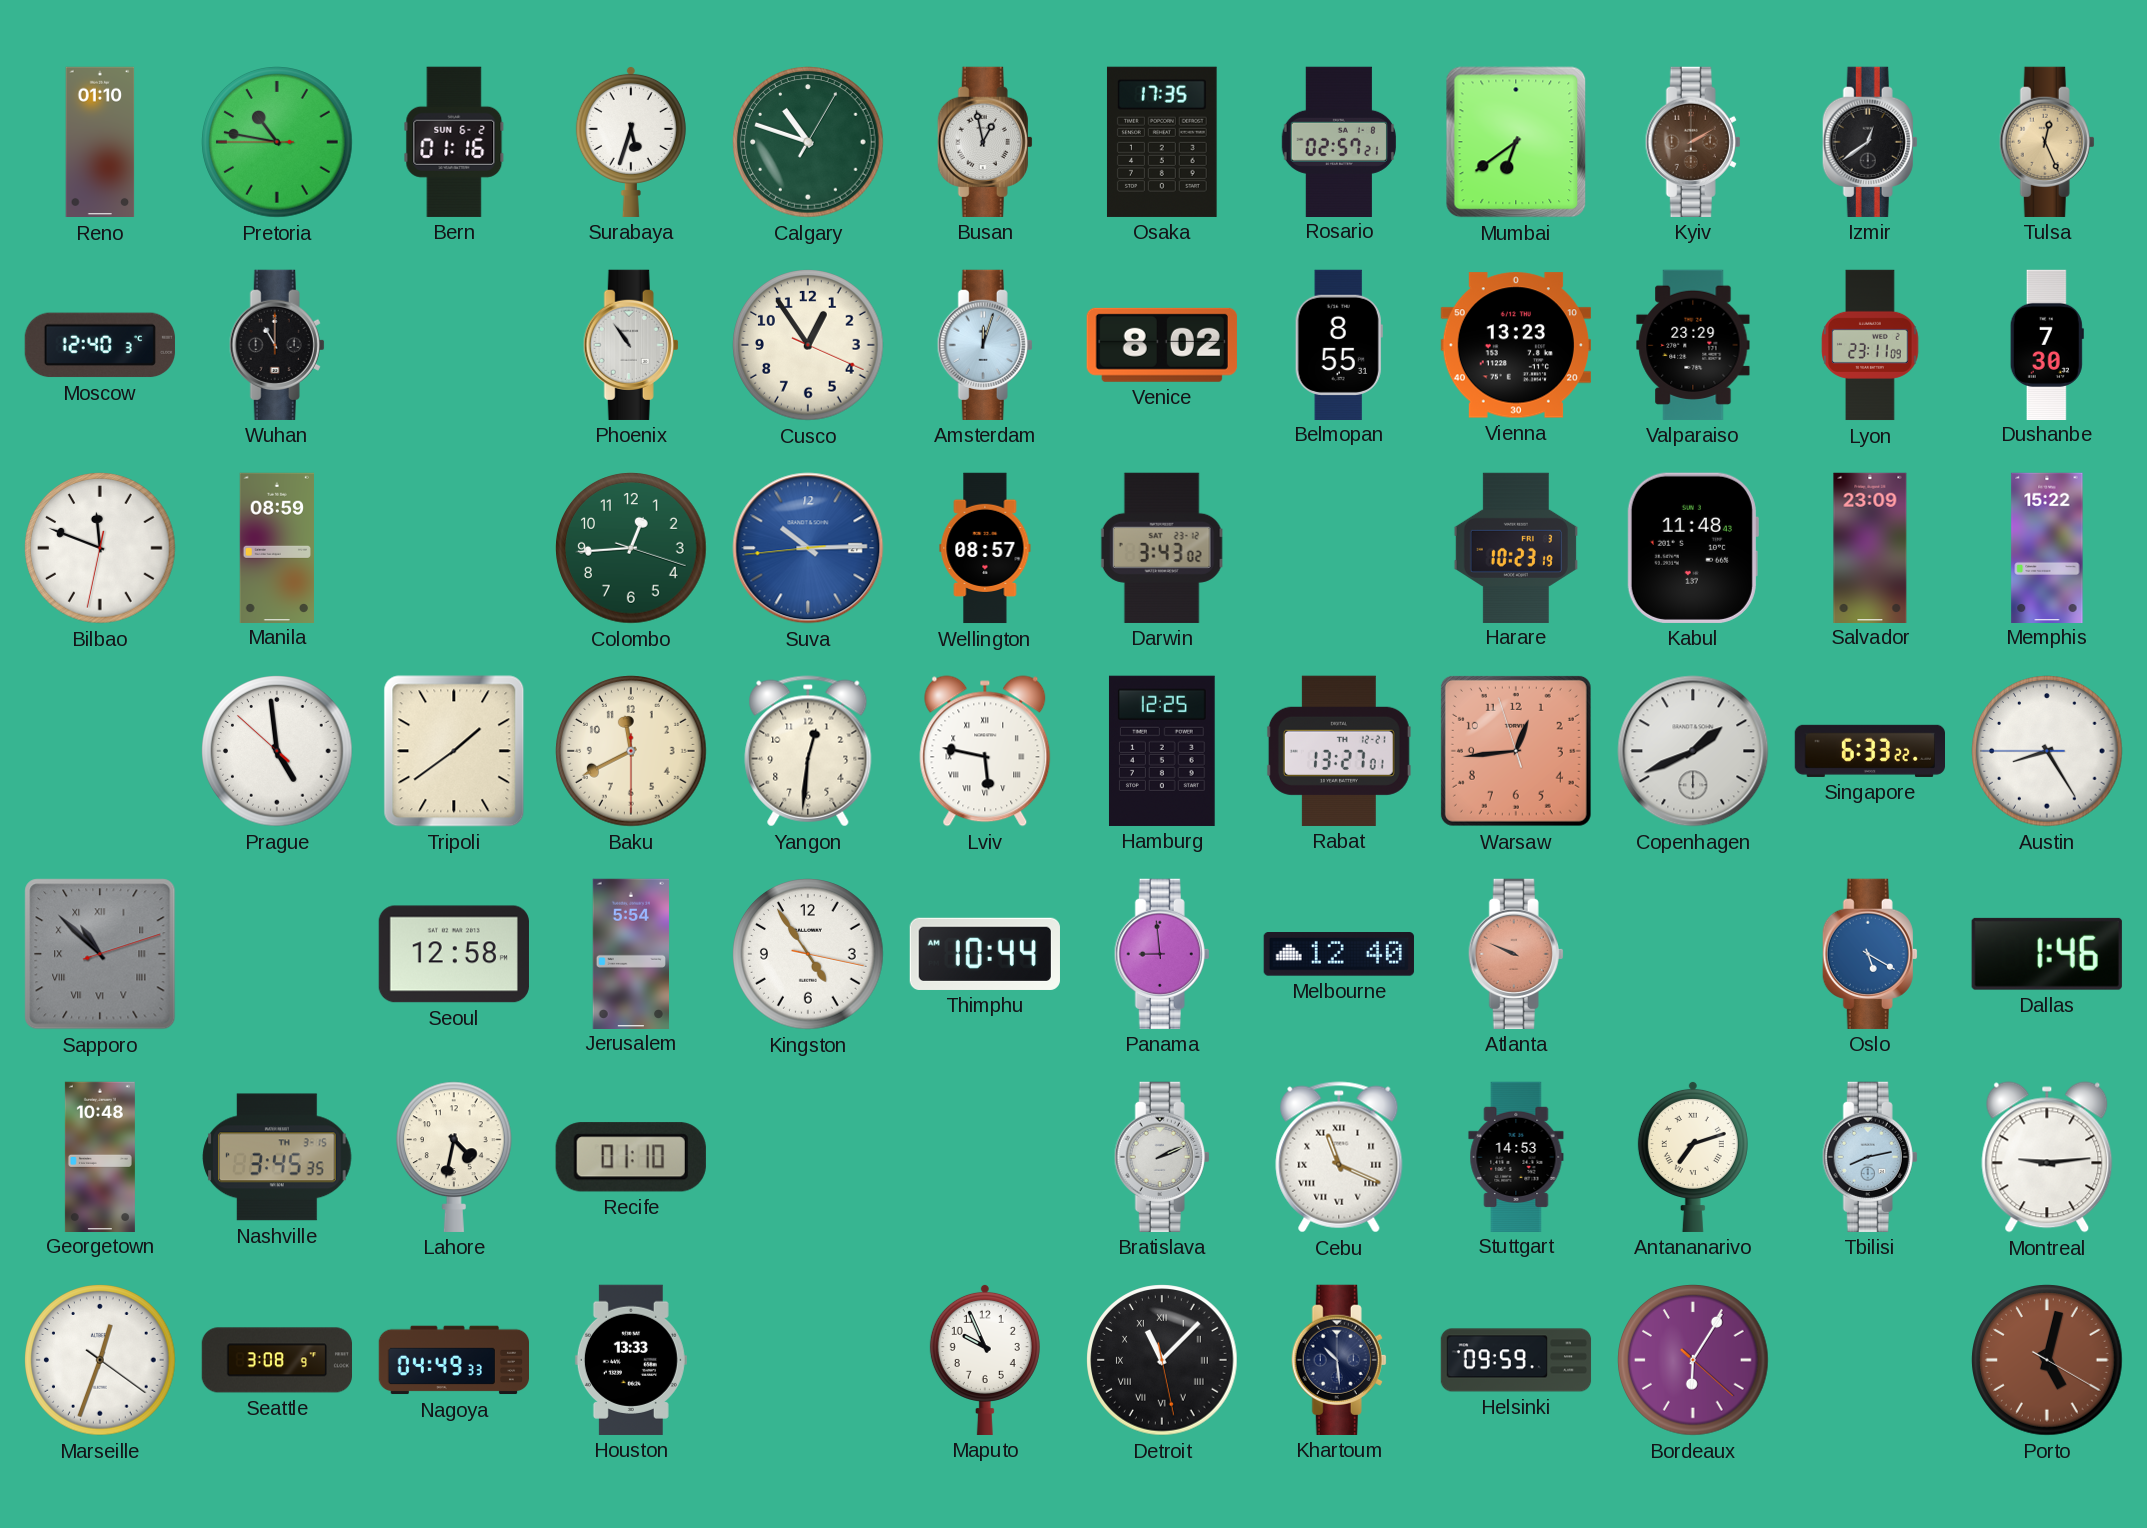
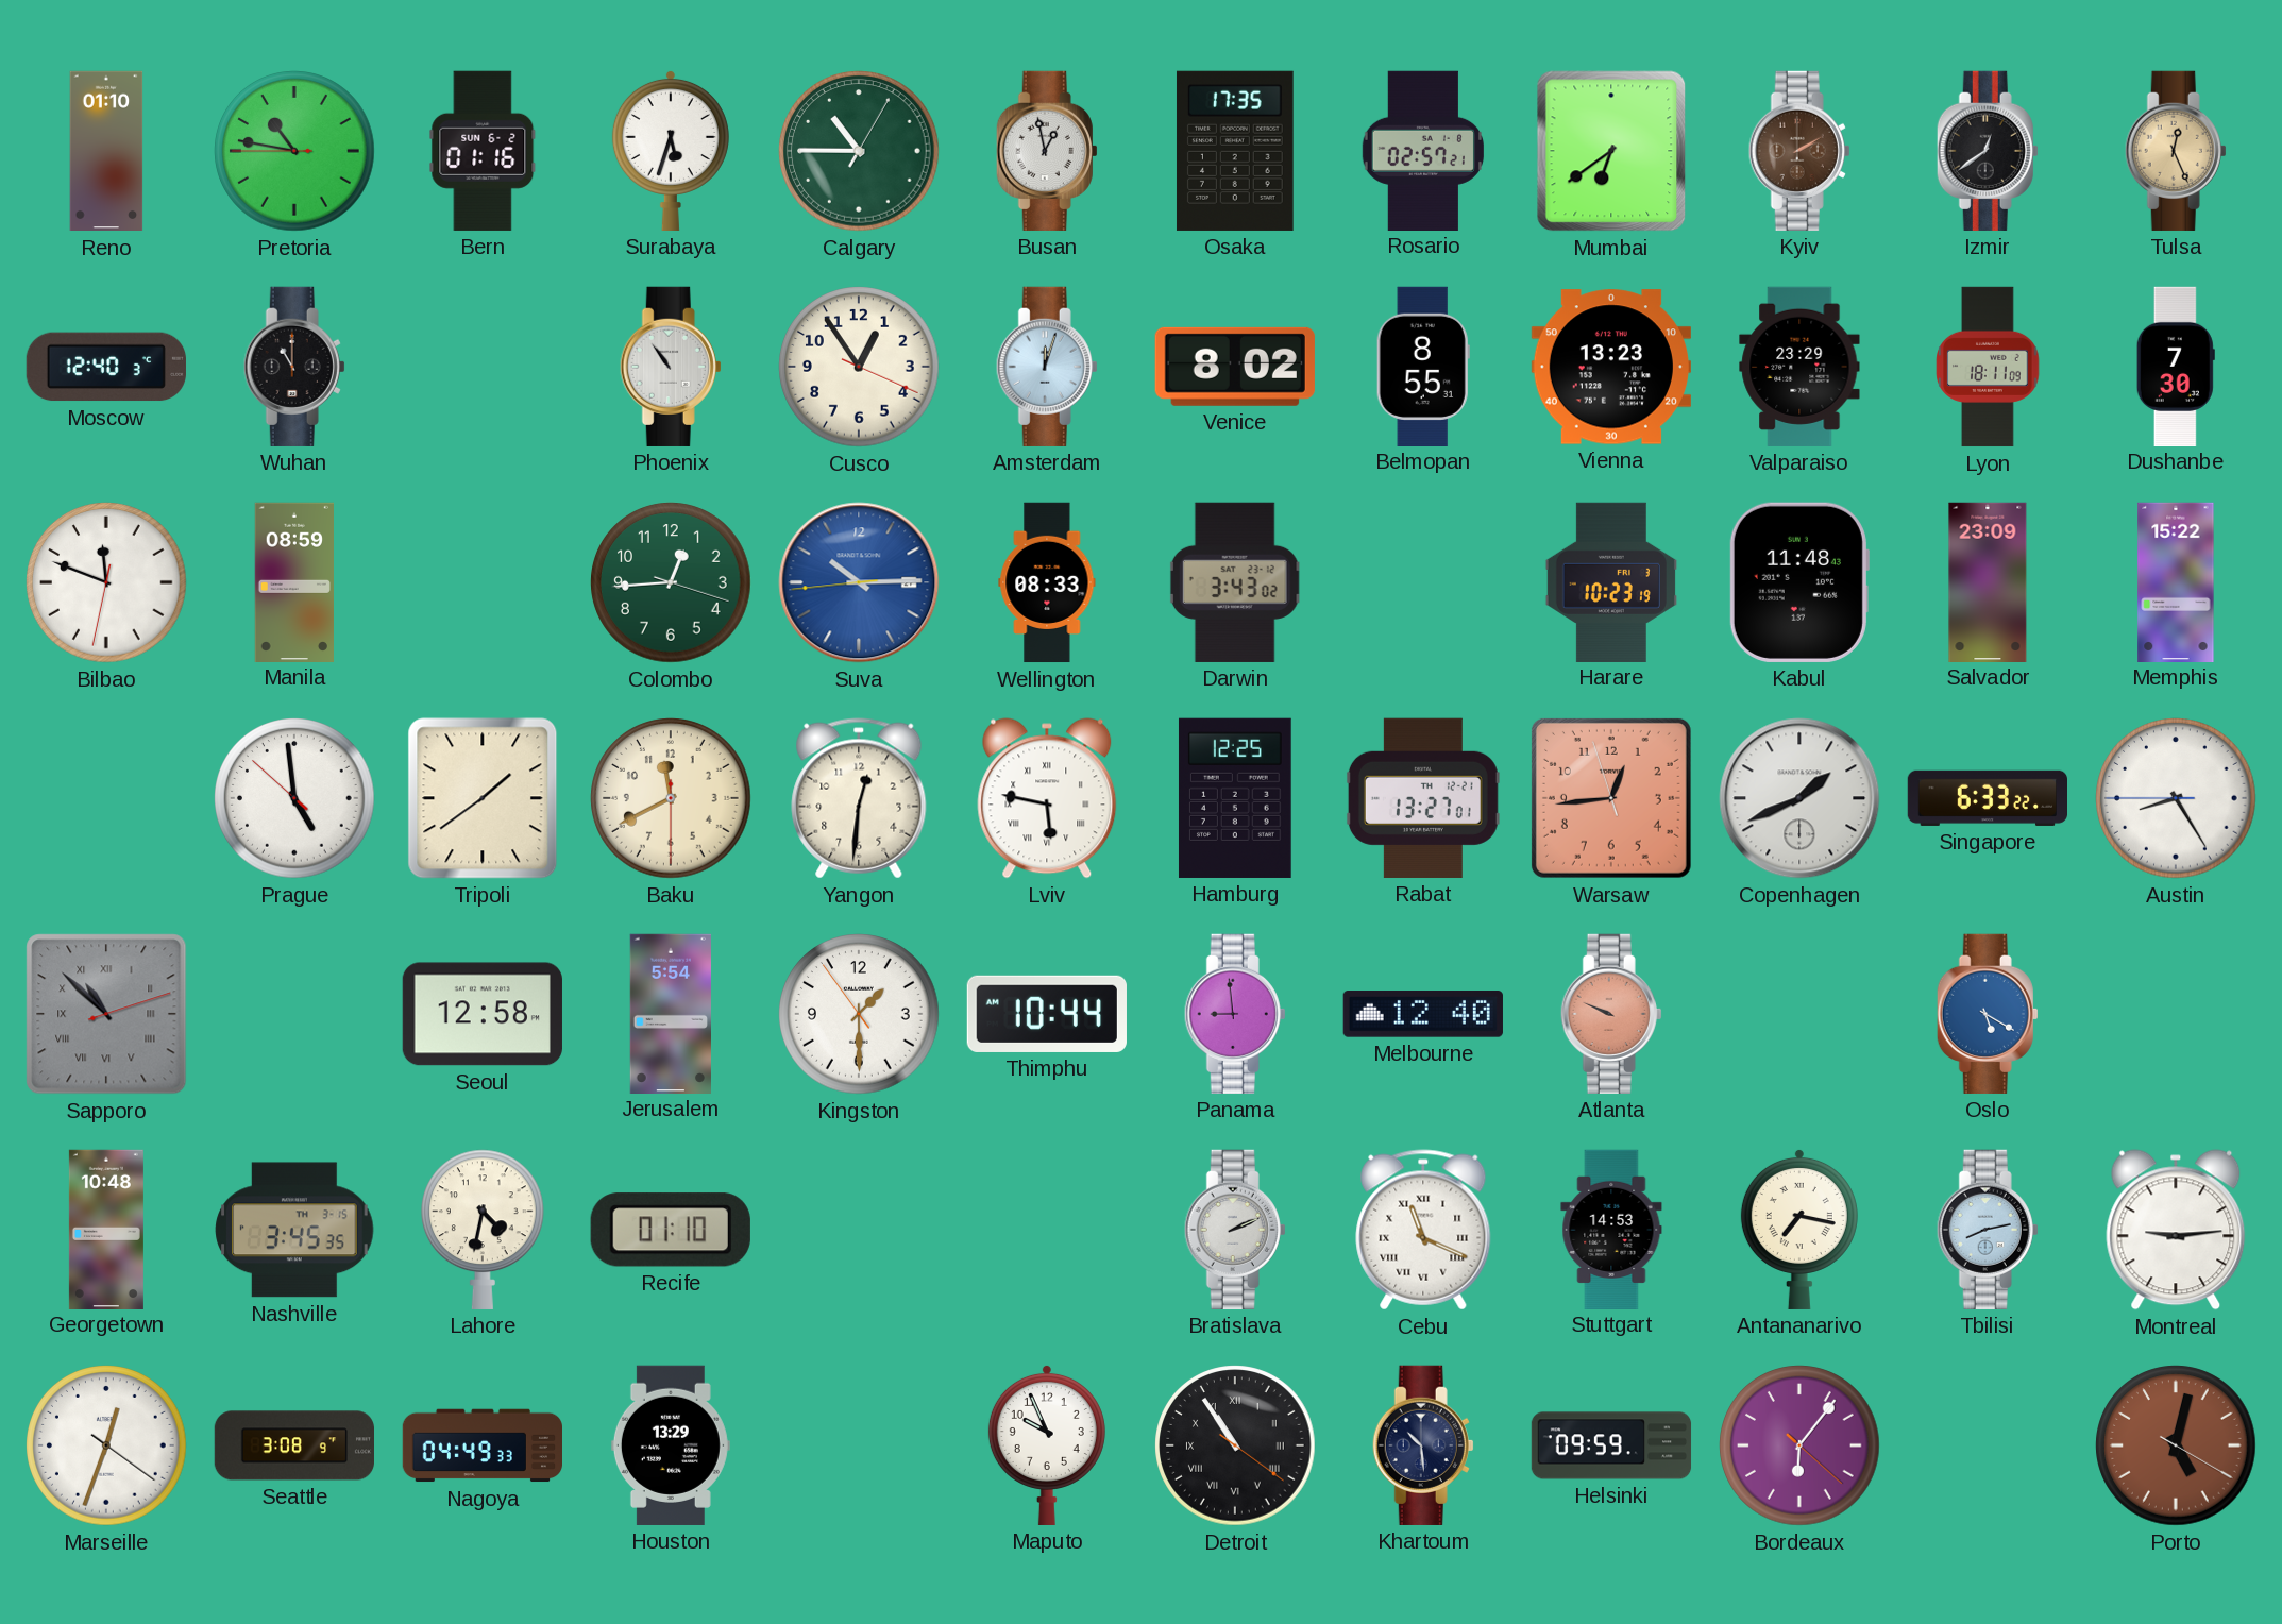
Calgary: 10:48 -> 10:45 (859, 151)
Lyon: 23:11 -> 18:11 (1988, 367)
Wellington: 08:57 -> 08:33 (1047, 582)
Kingston: 4:54 -> 1:29 (859, 1014)
Dallas: 1:46 -> none (2047, 954)
Antananarivo: 7:12 -> 7:17 (1799, 1229)
Houston: 13:33 -> 13:29 (671, 1445)
Detroit: 11:07 -> 10:54 (1235, 1445)
Bordeaux: 6:05 -> 6:06 (1799, 1445)
